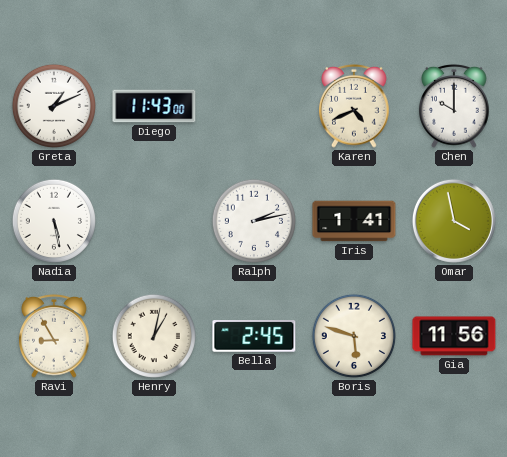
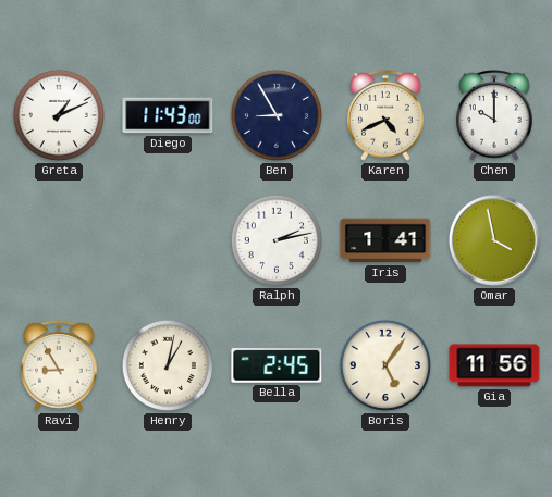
Ben: none -> 8:55 (277, 115)
Nadia: 5:28 -> none (54, 221)
Boris: 5:48 -> 5:06 (385, 365)
